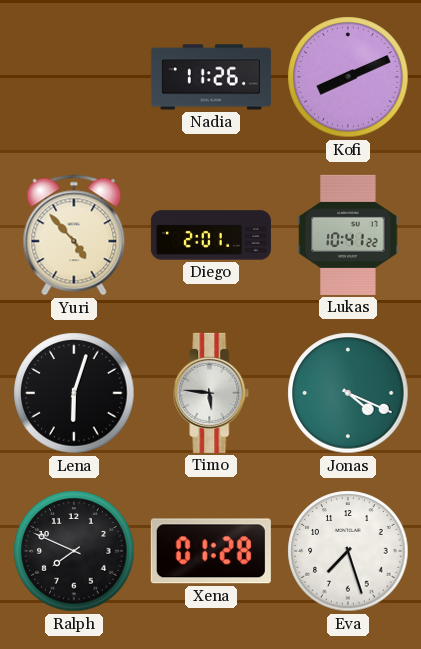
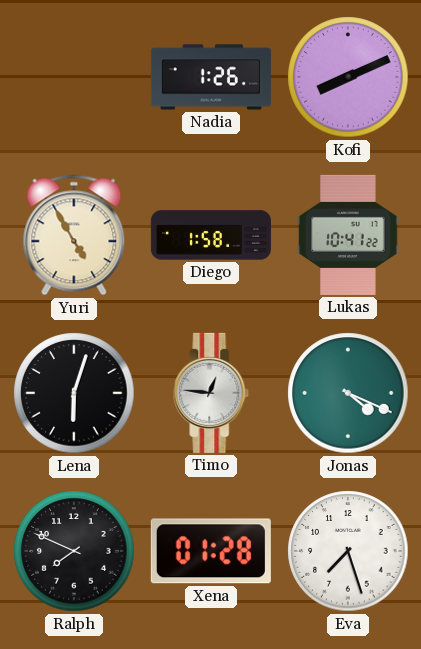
Nadia: 11:26 -> 1:26 (211, 77)
Yuri: 4:53 -> 4:55 (74, 235)
Diego: 2:01 -> 1:58 (211, 235)
Timo: 5:46 -> 12:46 (211, 393)
